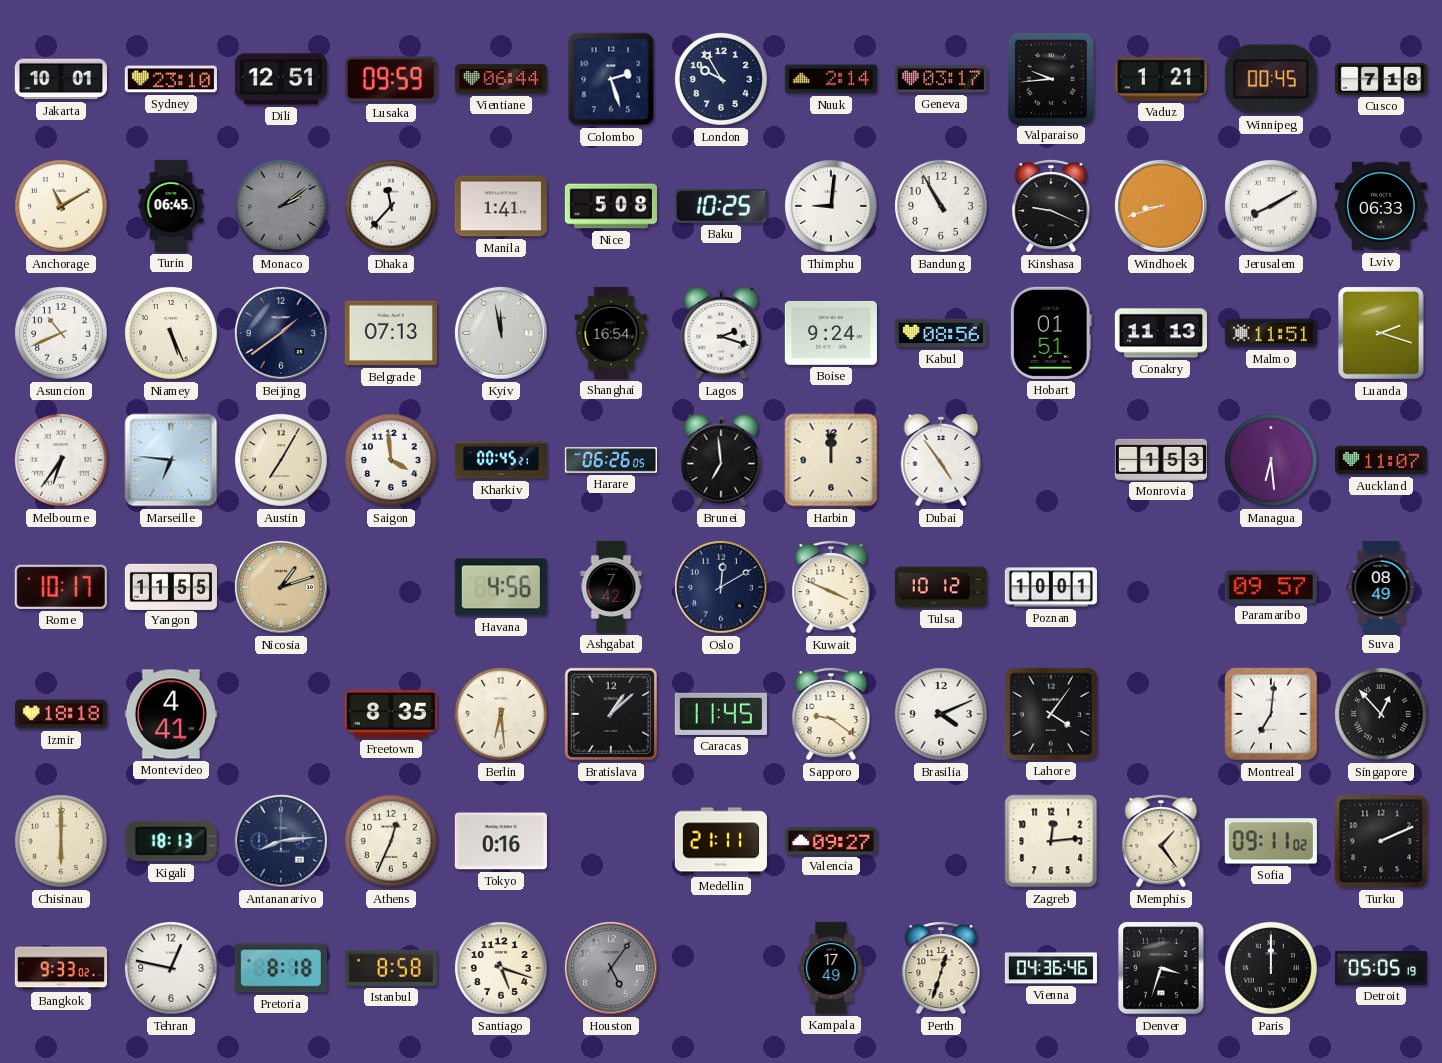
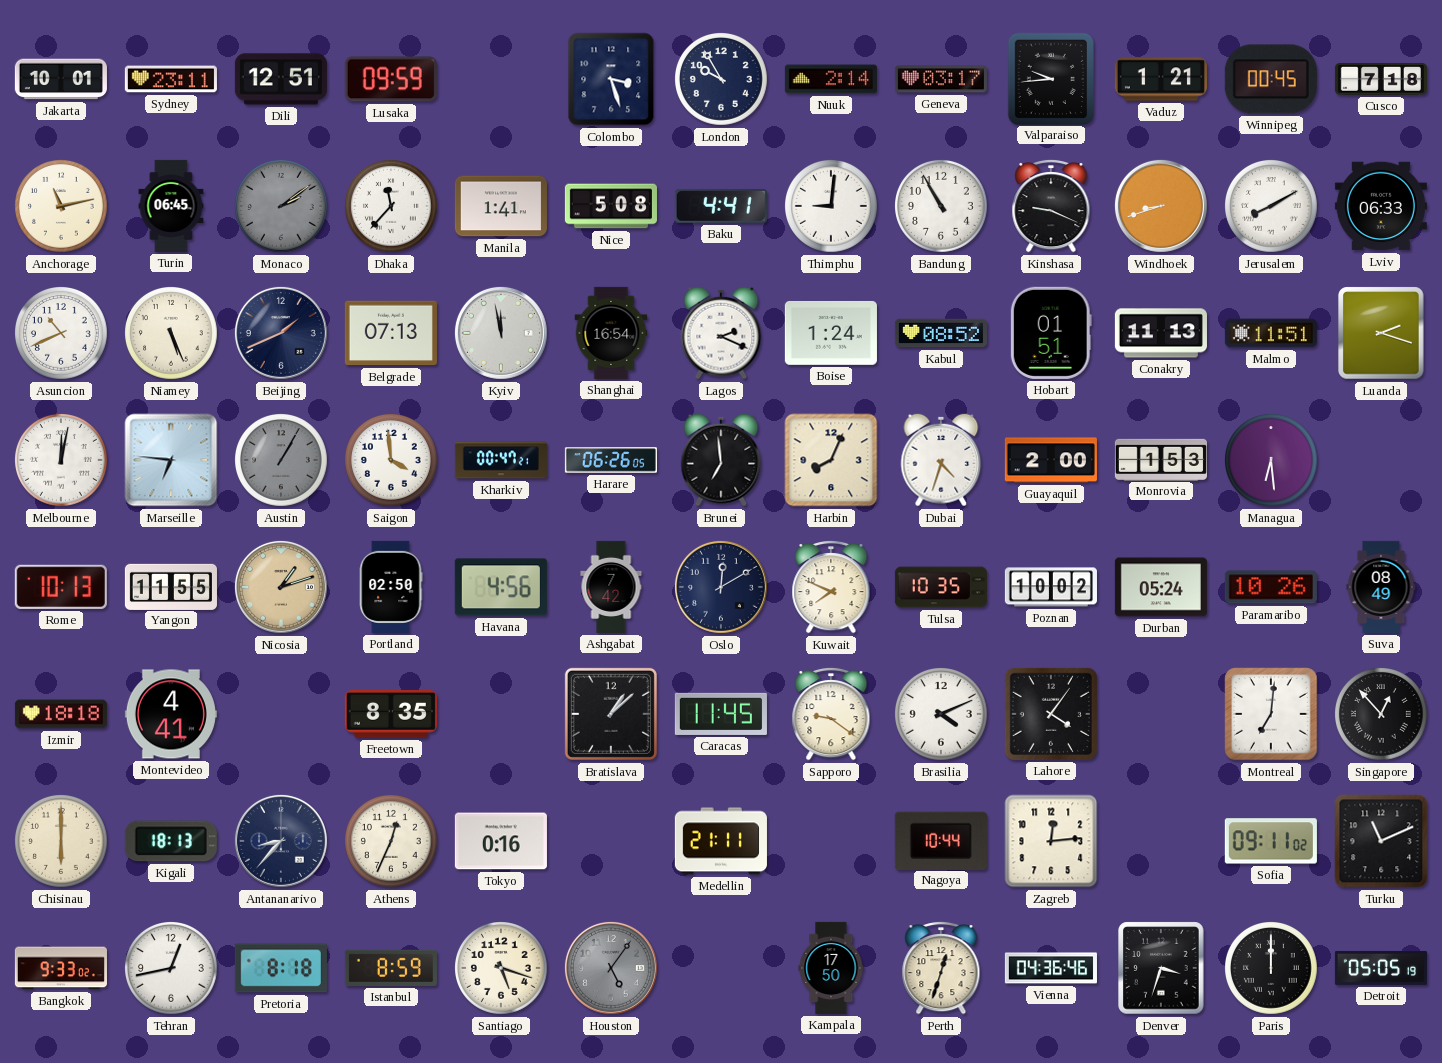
Sydney: 23:10 -> 23:11 (171, 79)
Vientiane: 06:44 -> none (501, 79)
Colombo: 2:27 -> 3:27 (611, 79)
Anchorage: 11:10 -> 11:13 (62, 207)
Baku: 10:25 -> 4:41 (721, 206)
Beijing: 1:39 -> 1:41 (281, 333)
Lagos: 2:18 -> 2:19 (721, 333)
Boise: 9:24 -> 1:24 (831, 333)
Kabul: 08:56 -> 08:52 (941, 333)
Melbourne: 6:36 -> 12:02 (62, 461)
Austin: 7:05 -> 1:05 (282, 461)
Austin dial: cream -> grey (282, 461)
Kharkiv: 00:45 -> 00:47 (501, 460)
Harbin: 12:00 -> 8:04 (831, 460)
Dubai: 4:54 -> 4:33 (941, 460)
Guayaquil: none -> 2:00 (1051, 460)
Auckland: 11:07 -> none (1381, 460)
Rome: 10:17 -> 10:13 (61, 587)
Portland: none -> 02:50 (391, 587)
Kuwait: 3:49 -> 7:49 (831, 587)
Tulsa: 10:12 -> 10:35 (941, 587)
Poznan: 10:01 -> 10:02 (1051, 587)
Durban: none -> 05:24 (1161, 587)
Paramaribo: 09:57 -> 10:26 (1271, 587)
Berlin: 6:29 -> none (502, 715)
Antananarivo: 8:14 -> 8:37 (281, 841)
Valencia: 09:27 -> none (831, 841)
Nagoya: none -> 10:44 (941, 840)
Memphis: 1:24 -> none (1161, 841)
Turku: 2:11 -> 11:11 (1381, 841)
Tehran: 12:47 -> 12:43 (172, 969)
Istanbul: 8:58 -> 8:59 (391, 968)
Kampala: 17:49 -> 17:50 (831, 968)
